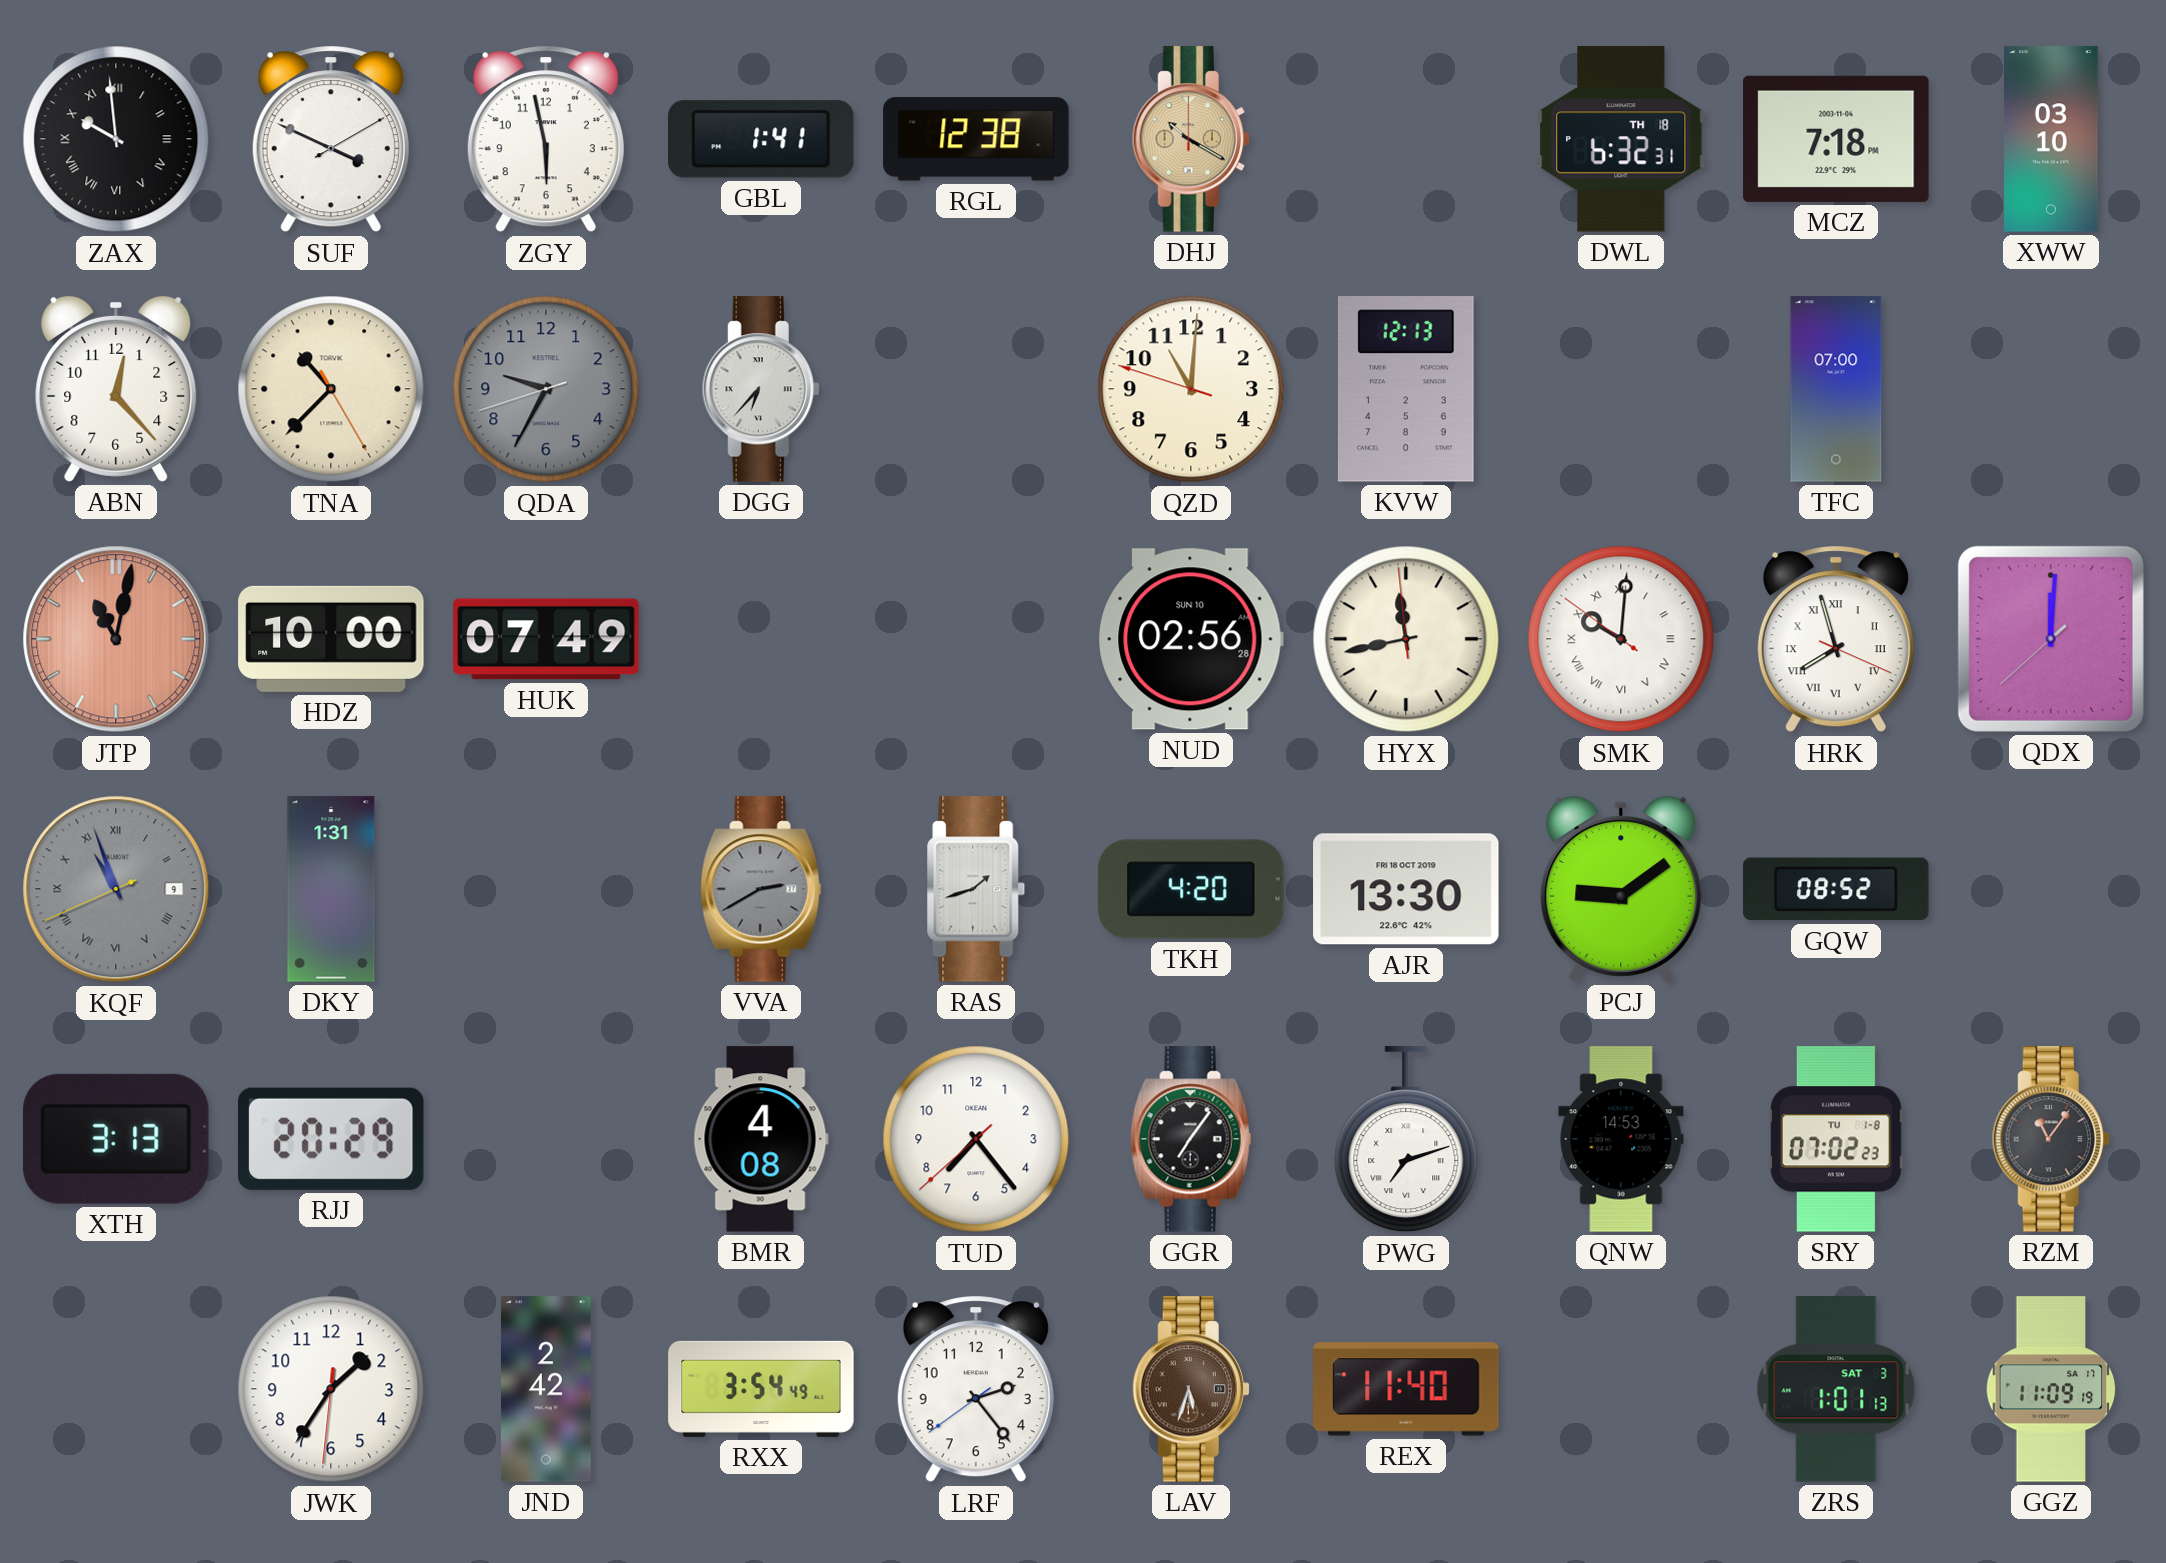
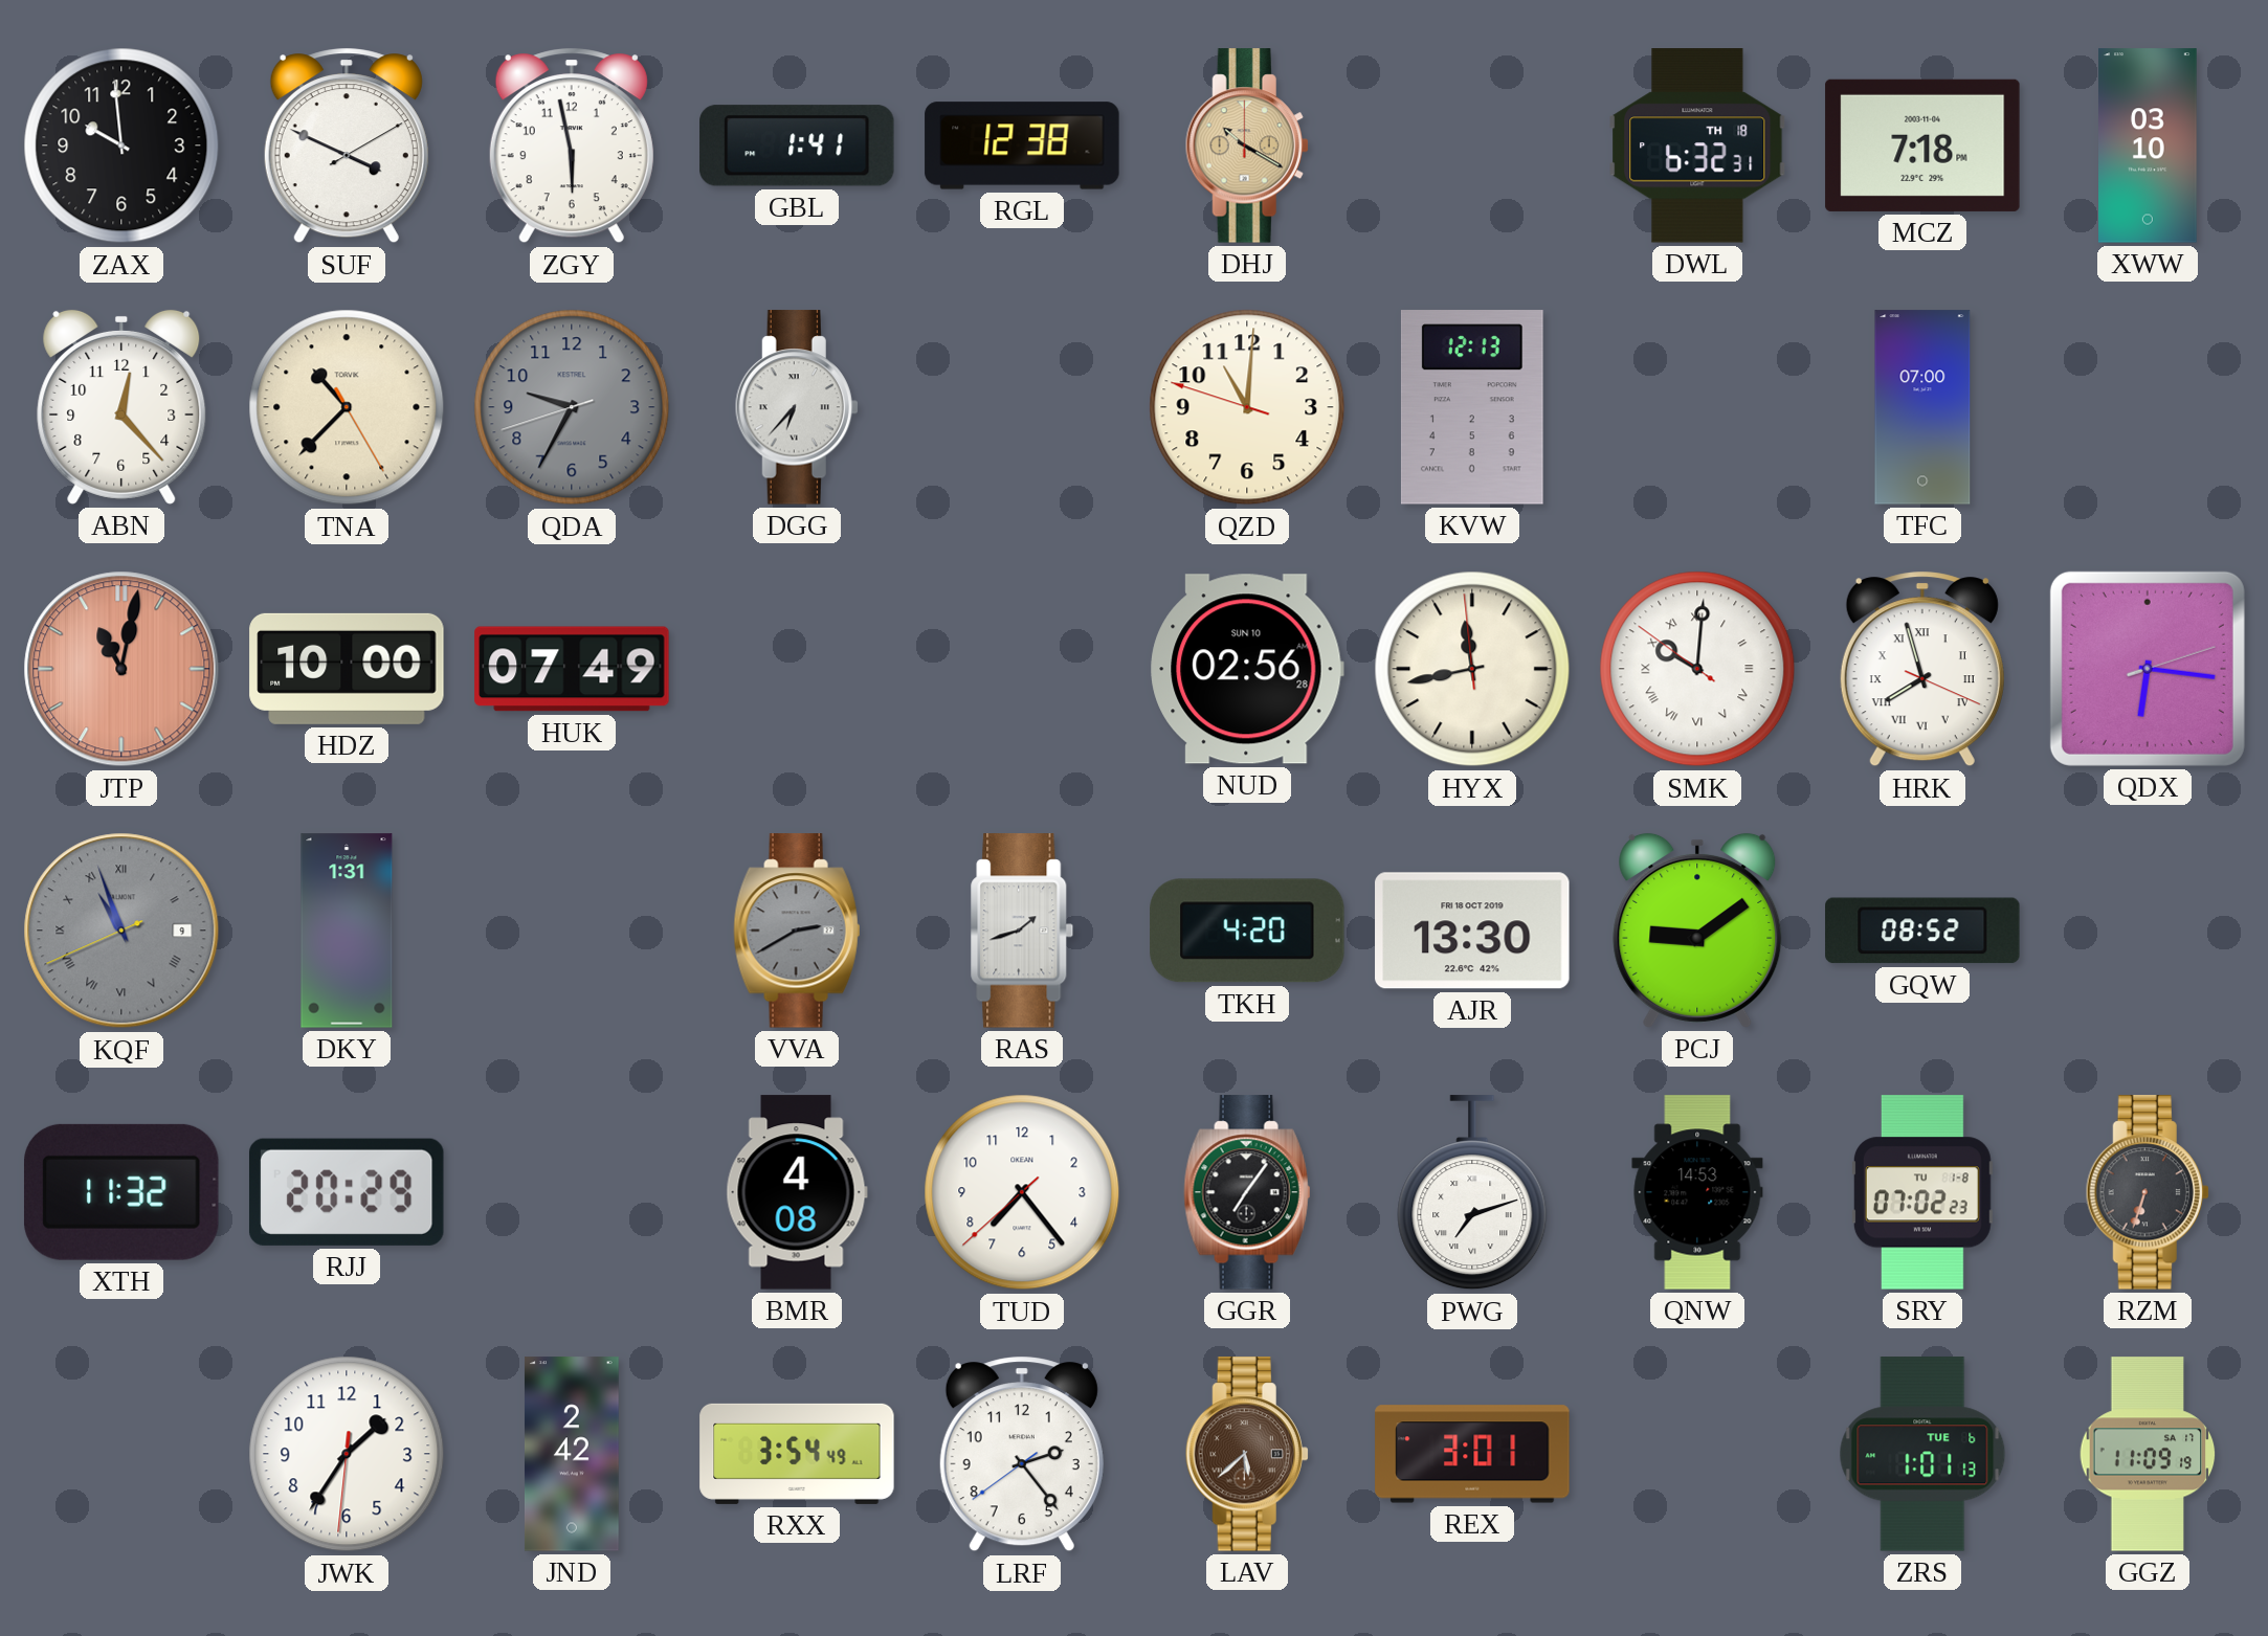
ZAX numerals: Roman -> Arabic (121, 145)
QDX: 12:00 -> 6:16 (2148, 669)
XTH: 3:13 -> 11:32 (121, 1192)
RZM: 11:06 -> 6:33 (2148, 1192)
LAV: 5:33 -> 5:38 (1247, 1454)
REX: 11:40 -> 3:01 (1472, 1454)
ZRS date: SAT 3 -> TUE 6 (1922, 1454)
